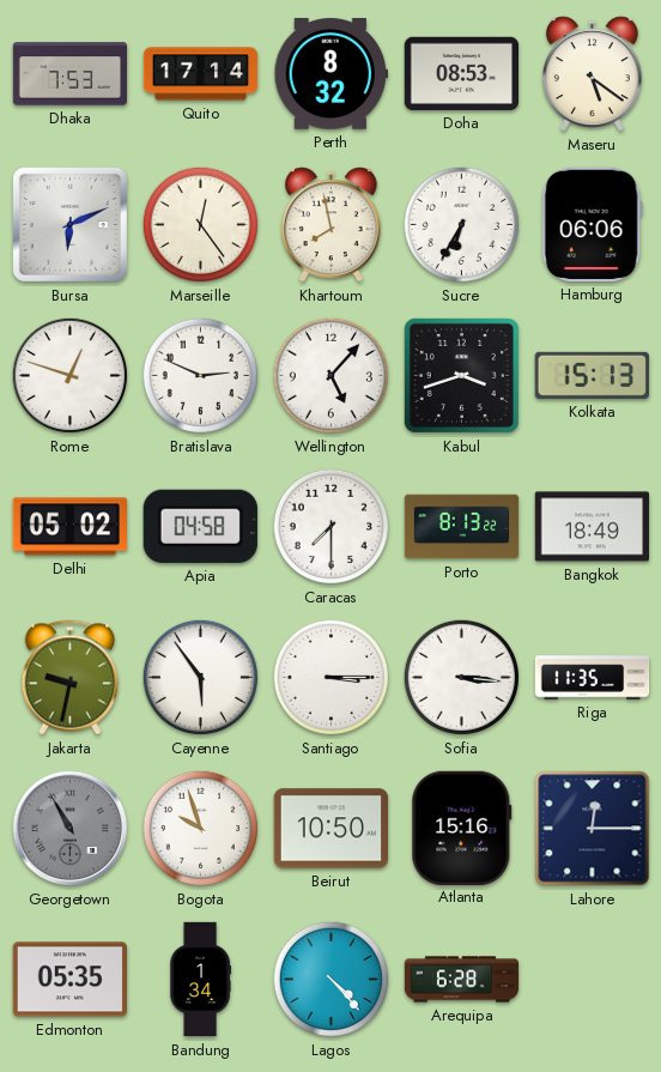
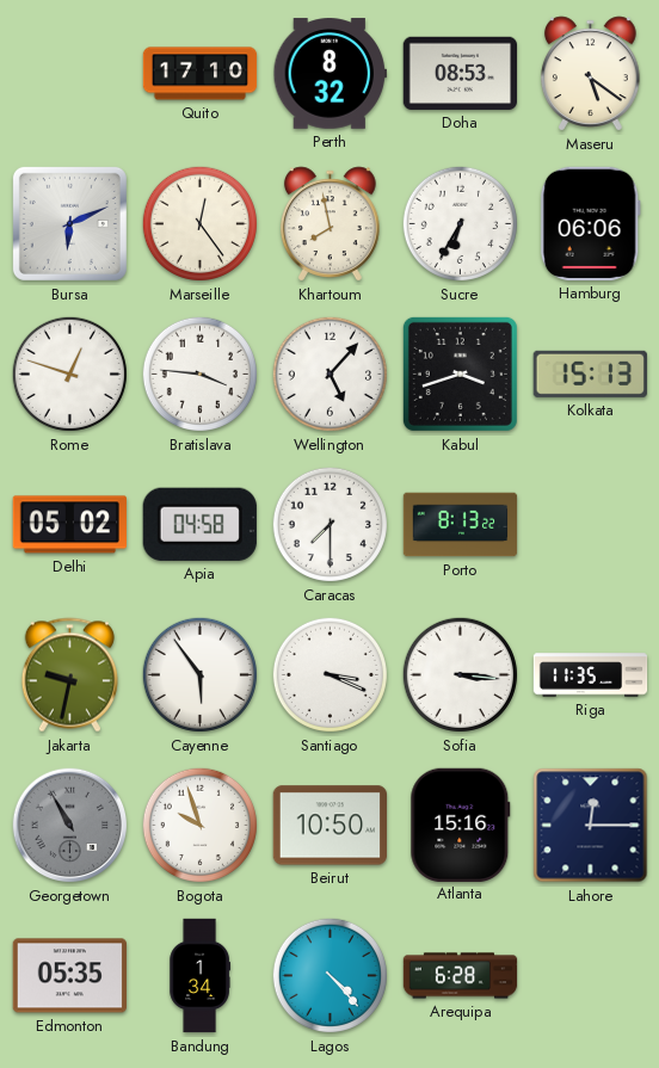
Dhaka: 7:53 -> none (71, 74)
Quito: 17:14 -> 17:10 (201, 74)
Bratislava: 2:49 -> 3:46 (199, 374)
Bangkok: 18:49 -> none (593, 527)
Santiago: 3:15 -> 3:19 (329, 674)
